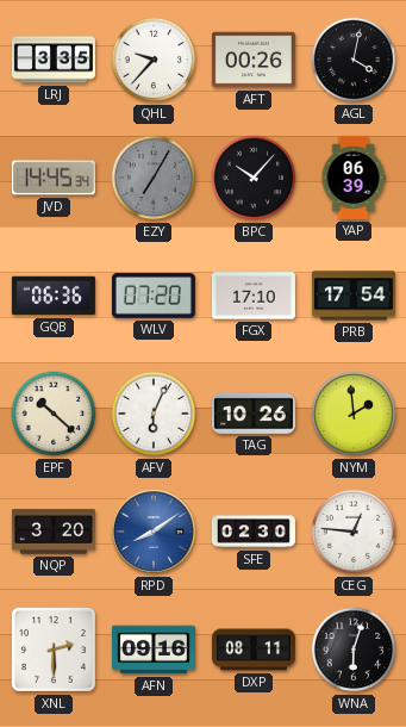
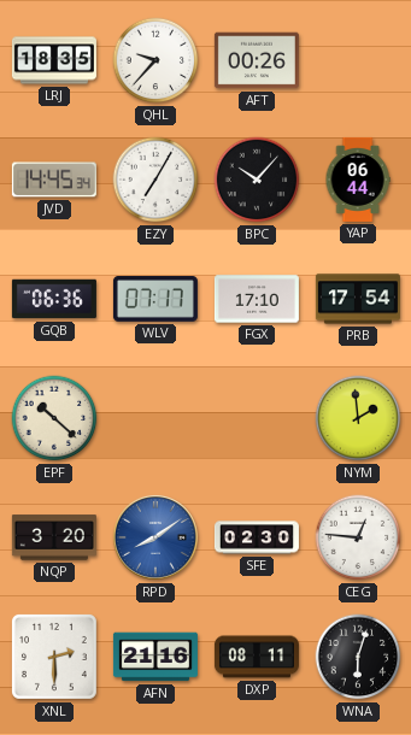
LRJ: 3:35 -> 18:35 (54, 60)
AGL: 4:02 -> none (354, 60)
EZY dial: grey -> white (155, 180)
YAP: 06:39 -> 06:44 (358, 180)
WLV: 07:20 -> 07:17 (155, 299)
AFV: 6:04 -> none (154, 414)
TAG: 10:26 -> none (254, 414)
AFN: 09:16 -> 21:16 (155, 657)
